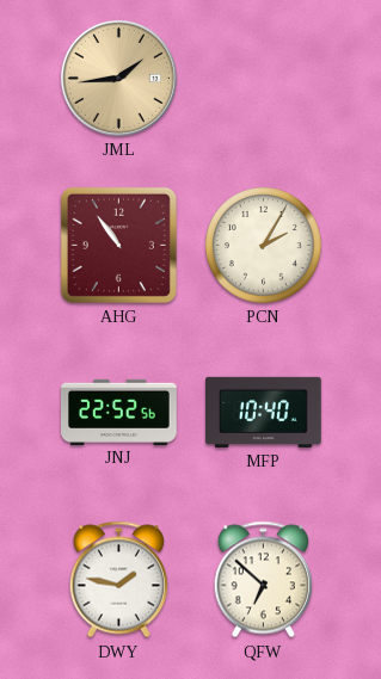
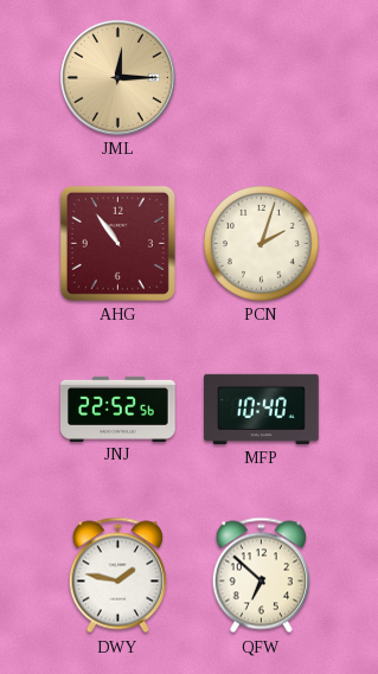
JML: 1:44 -> 12:15 (117, 77)
PCN: 2:05 -> 2:03 (262, 244)
